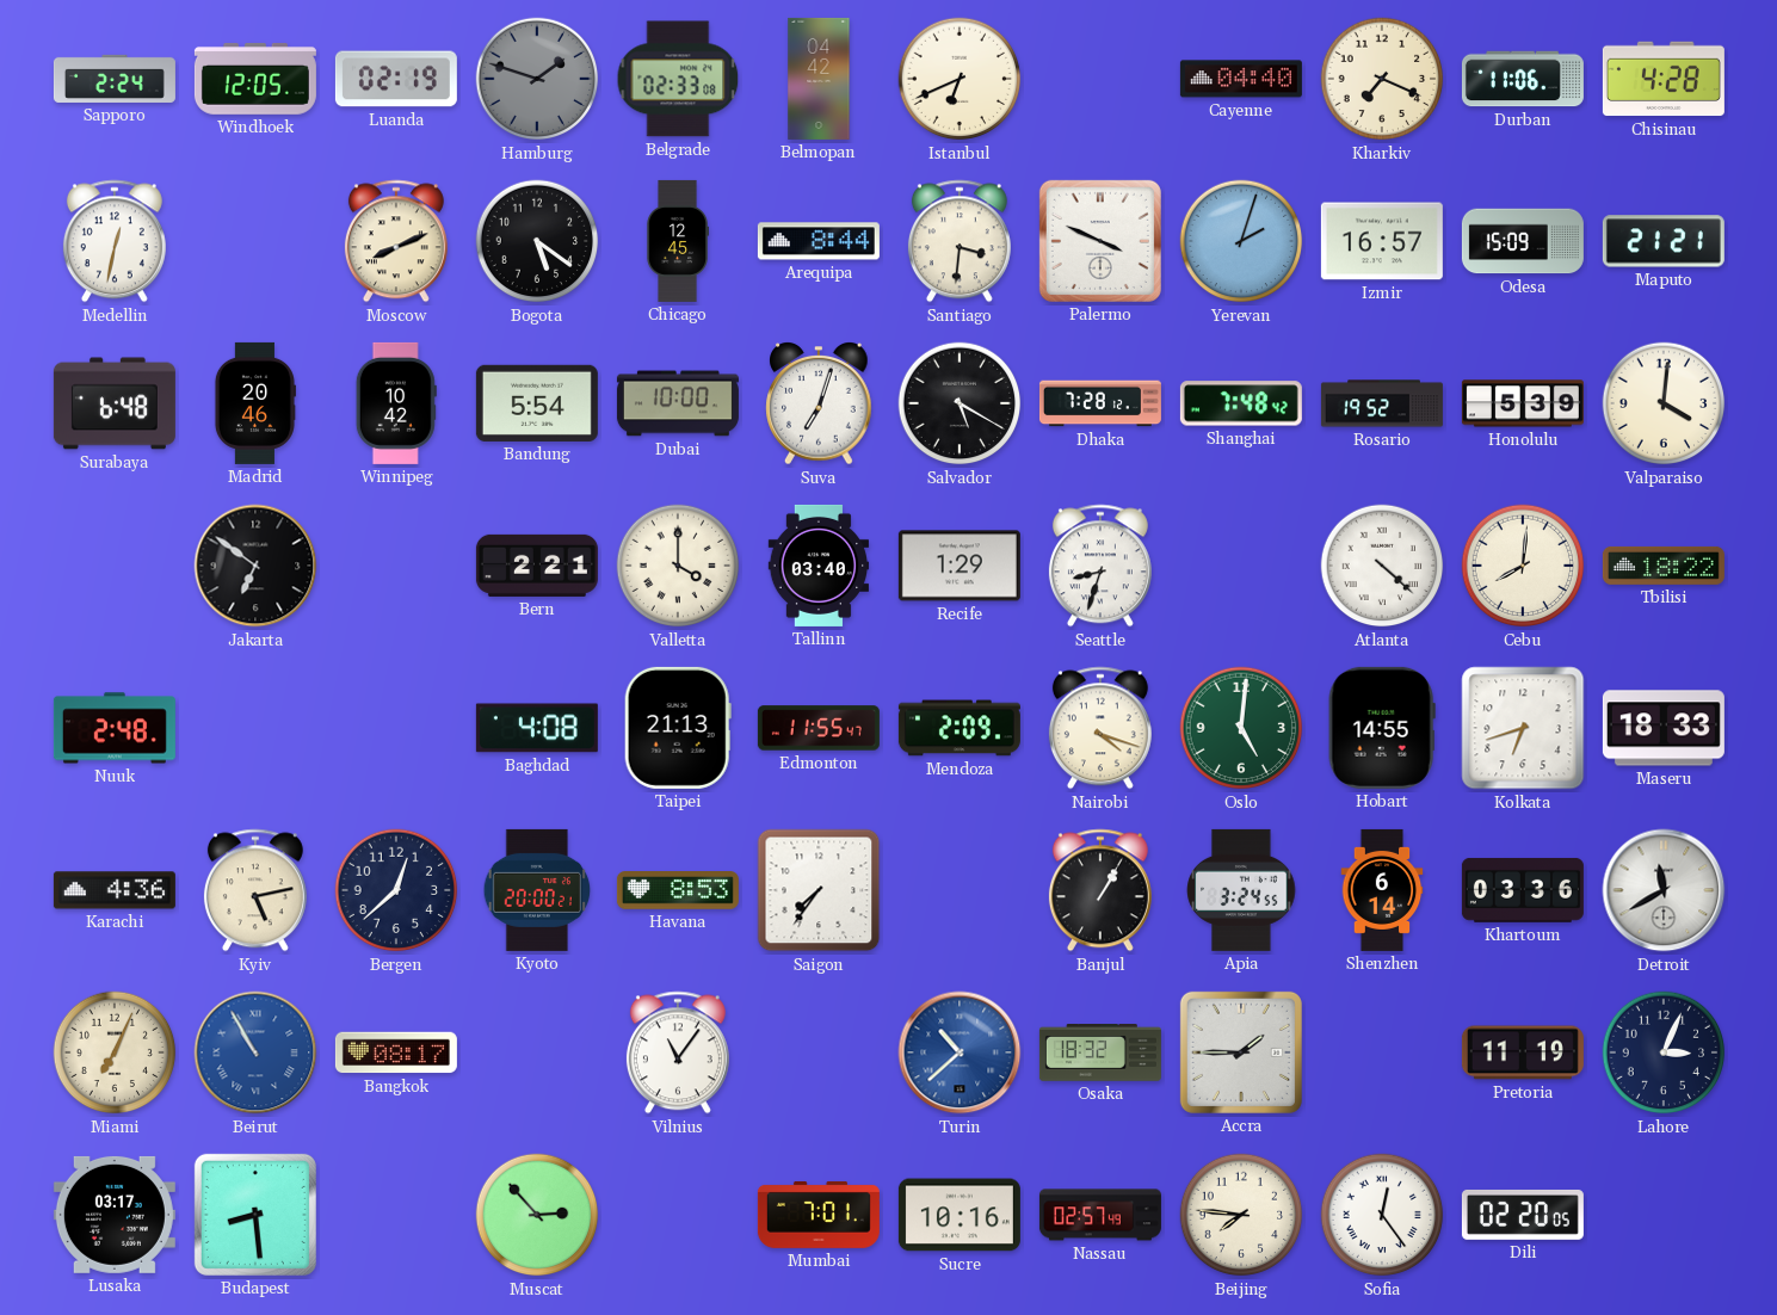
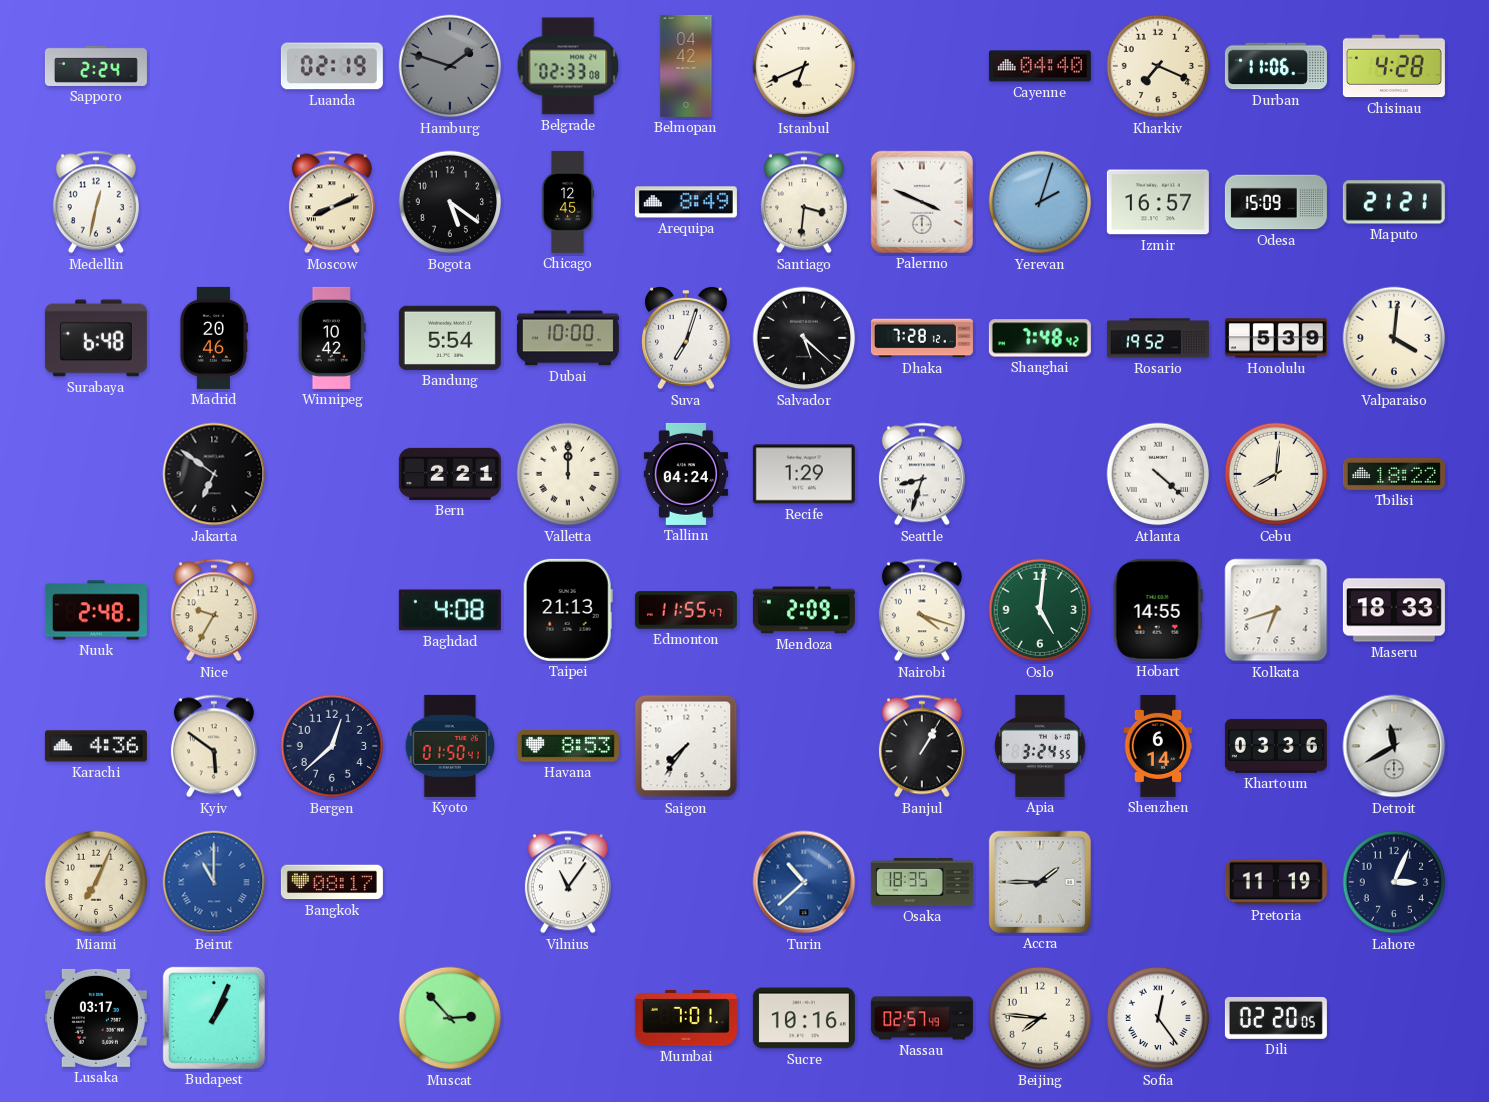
Windhoek: 12:05 -> none (255, 79)
Arequipa: 8:44 -> 8:49 (686, 202)
Salvador: 5:20 -> 5:22 (804, 338)
Valletta: 4:00 -> 12:00 (568, 474)
Tallinn: 03:40 -> 04:24 (686, 474)
Nice: none -> 9:35 (214, 610)
Kyiv: 5:13 -> 5:51 (214, 746)
Kyoto: 20:00 -> 01:50 (450, 746)
Beirut: 10:55 -> 11:00 (214, 882)
Osaka: 18:32 -> 18:35 (922, 883)
Budapest: 8:29 -> 1:04 (214, 1018)
